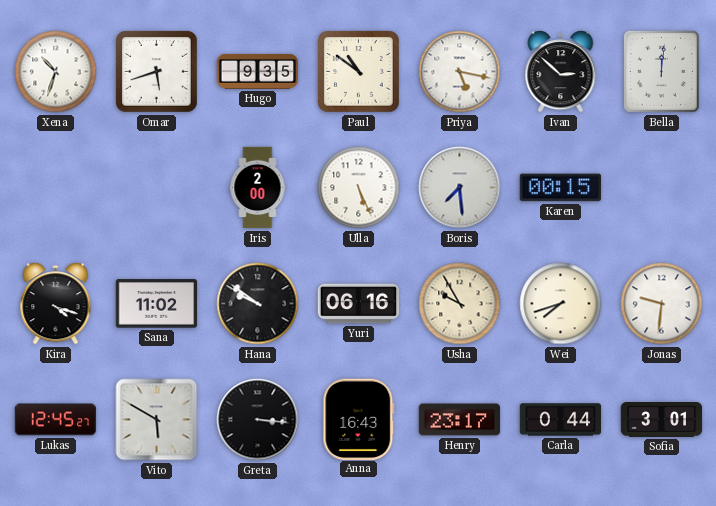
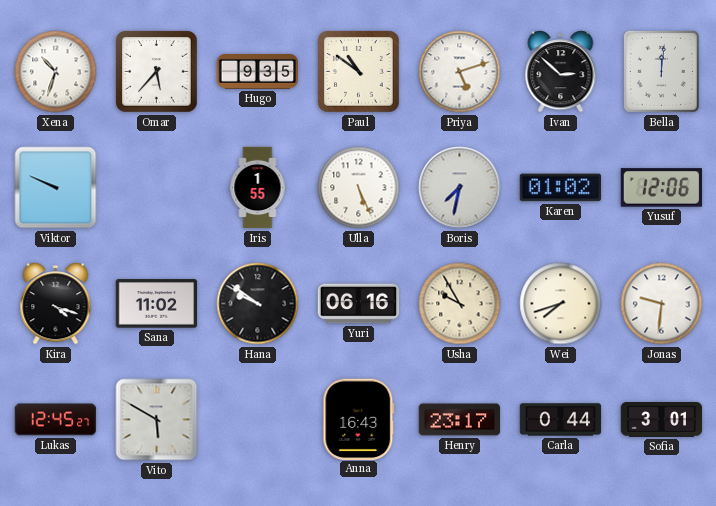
Omar: 5:42 -> 5:37 (157, 72)
Priya: 5:17 -> 5:12 (460, 72)
Viktor: none -> 9:49 (56, 188)
Iris: 2:00 -> 1:55 (258, 188)
Boris: 7:29 -> 7:32 (460, 188)
Karen: 00:15 -> 01:02 (561, 188)
Yusuf: none -> 12:06 (661, 188)
Greta: 3:16 -> none (258, 420)
